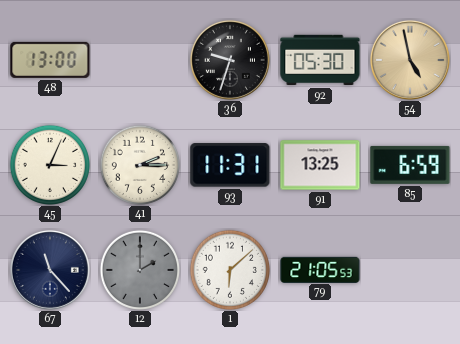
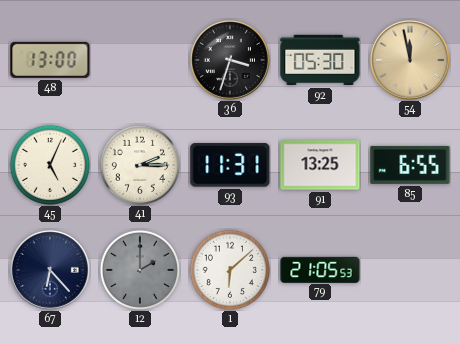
36: 9:33 -> 3:33 (230, 60)
54: 4:58 -> 11:58 (410, 60)
45: 3:04 -> 5:04 (49, 164)
85: 6:59 -> 6:55 (410, 165)
67: 11:23 -> 6:23 (50, 270)
